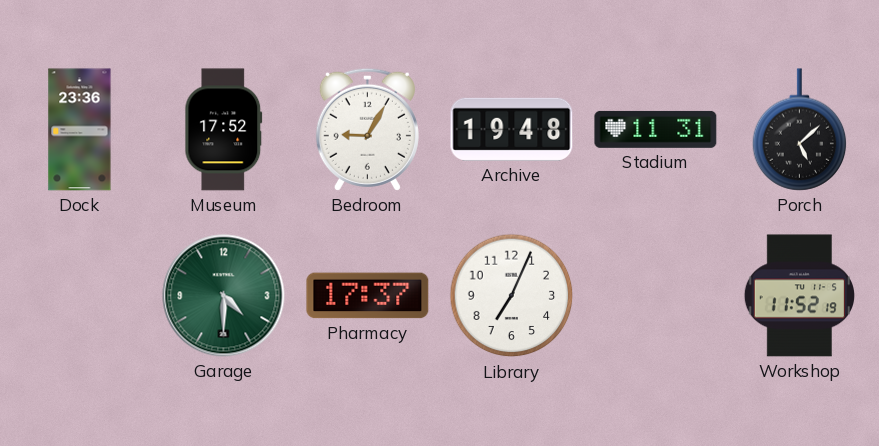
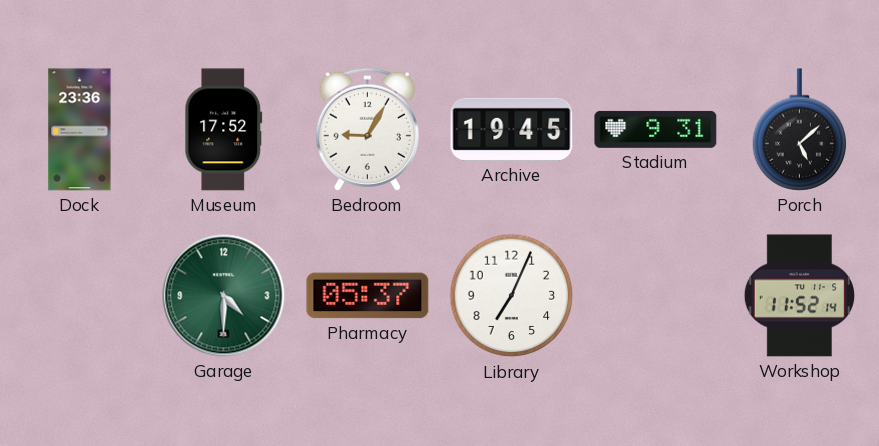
Archive: 19:48 -> 19:45 (512, 129)
Stadium: 11:31 -> 9:31 (656, 129)
Pharmacy: 17:37 -> 05:37 (368, 296)
Workshop: 11:52:19 -> 11:52:14 (799, 296)
